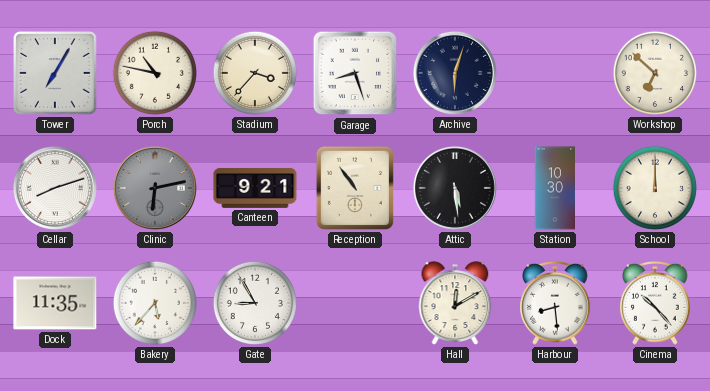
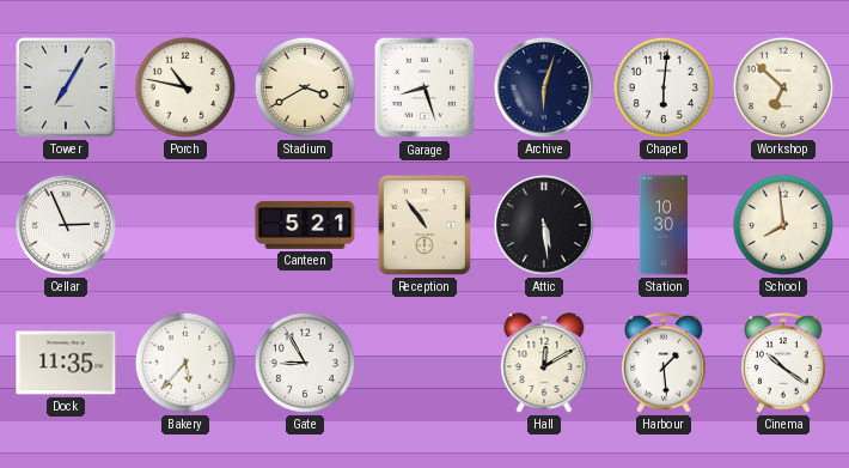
Stadium: 3:37 -> 3:40 (305, 87)
Chapel: none -> 6:01 (664, 87)
Cellar: 8:12 -> 2:56 (66, 225)
Clinic: 6:13 -> none (155, 188)
Canteen: 9:21 -> 5:21 (305, 225)
School: 12:00 -> 7:59 (783, 225)
Harbour: 8:29 -> 1:29 (665, 363)
Cinema: 10:23 -> 10:21 (784, 363)
